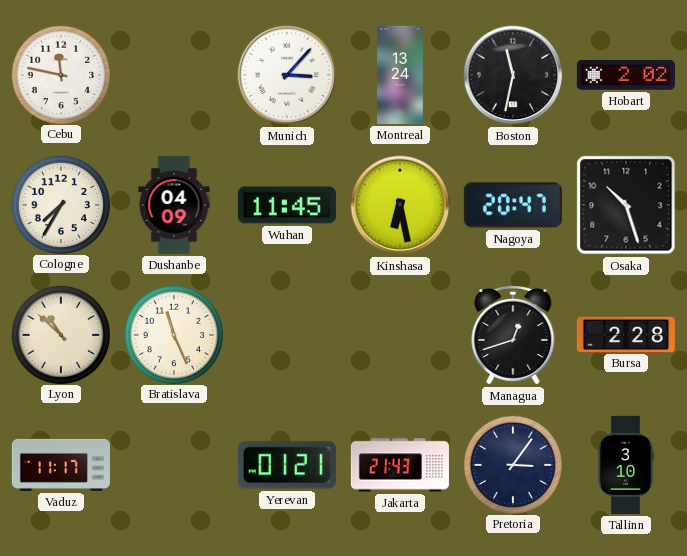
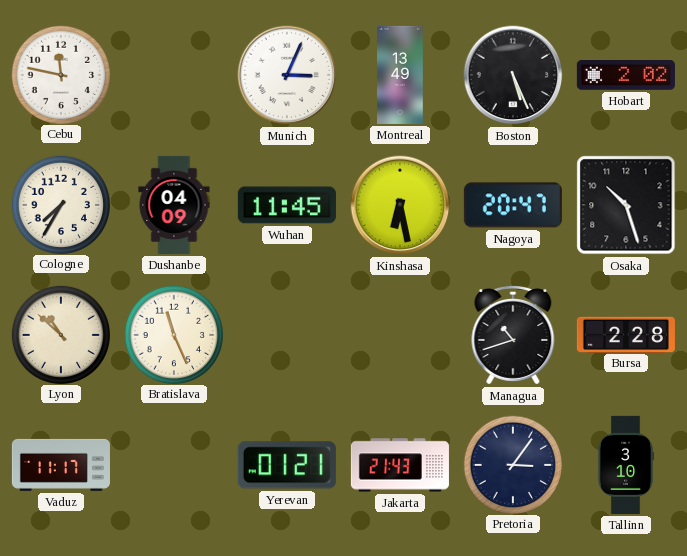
Munich: 3:07 -> 3:04 (287, 75)
Montreal: 13:24 -> 13:49 (401, 75)
Boston: 11:32 -> 5:26 (513, 75)
Managua: 12:42 -> 10:42 (513, 335)
